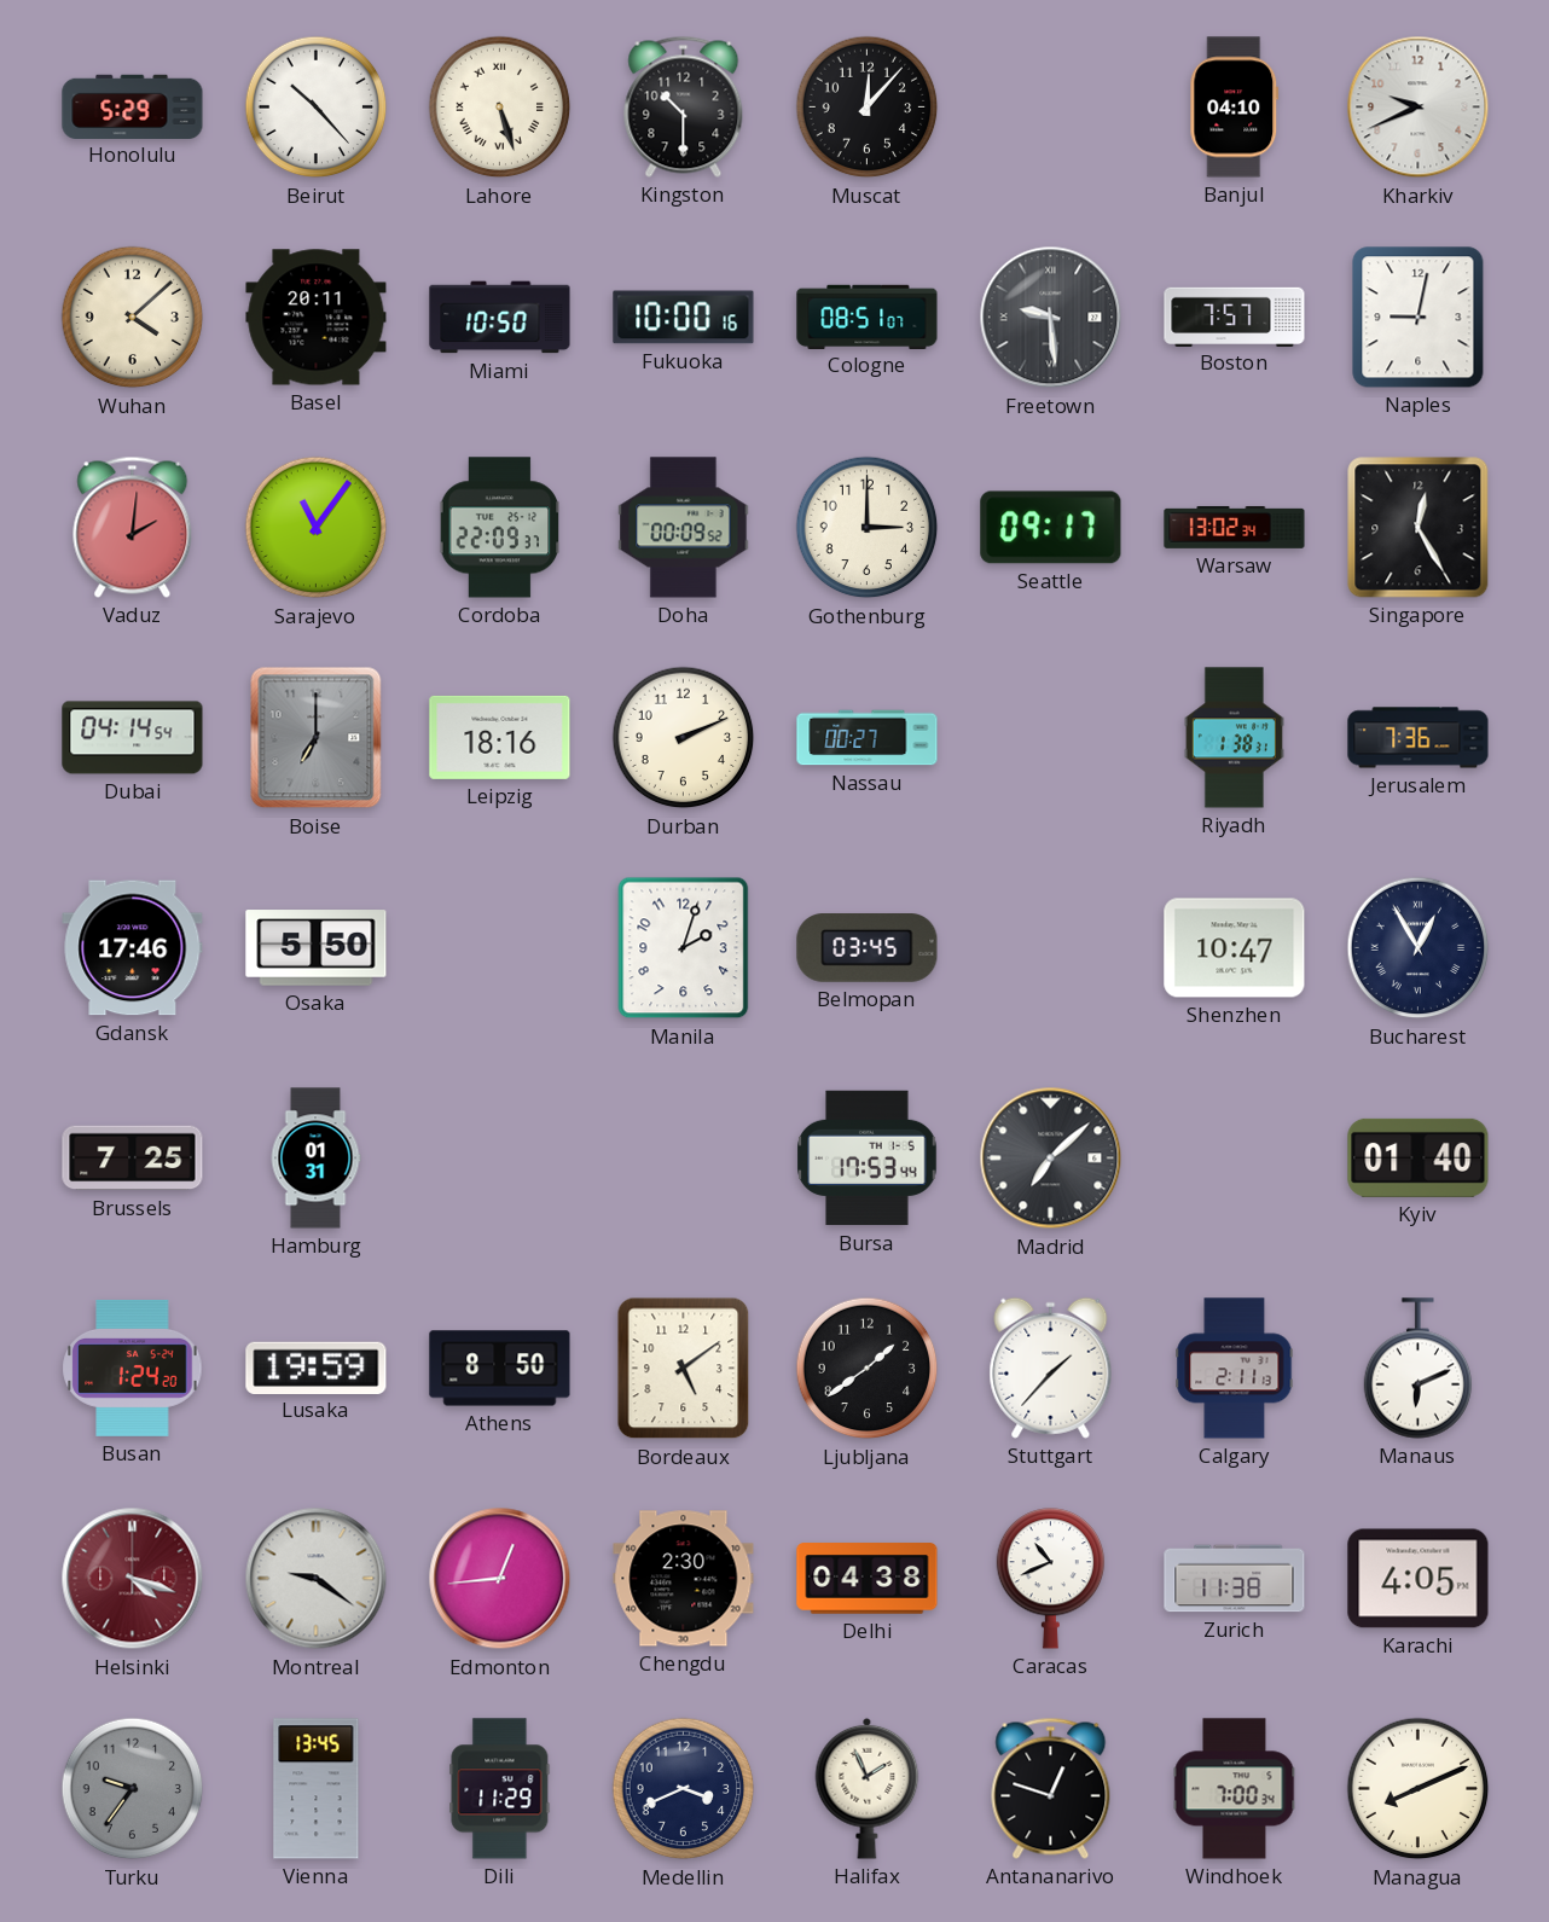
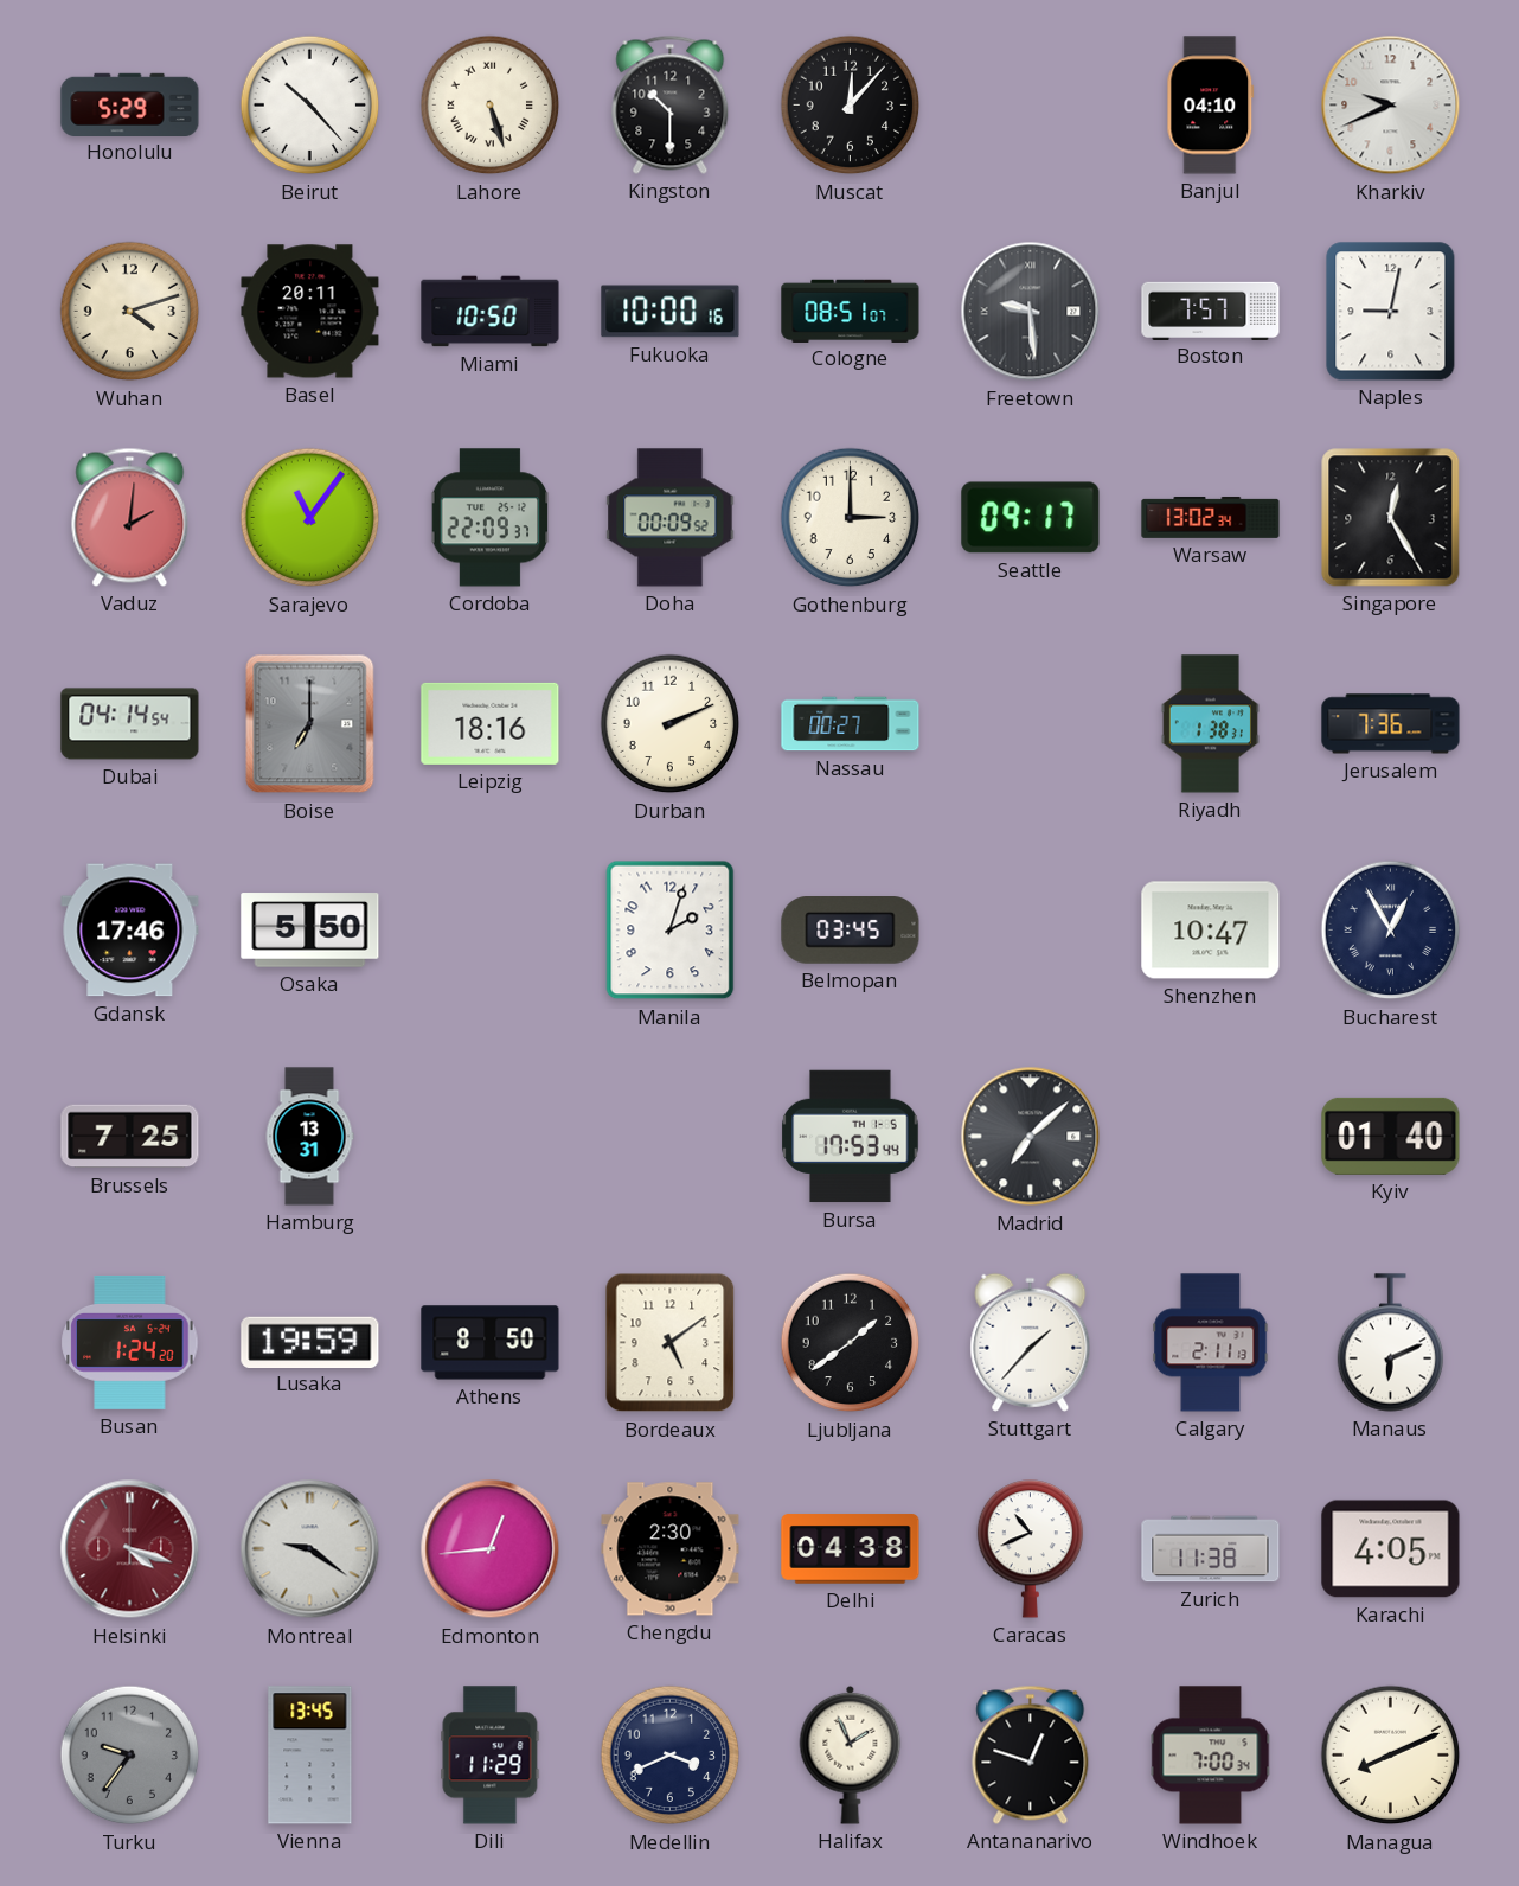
Wuhan: 4:08 -> 4:12 (130, 312)
Hamburg: 01:31 -> 13:31 (309, 1137)
